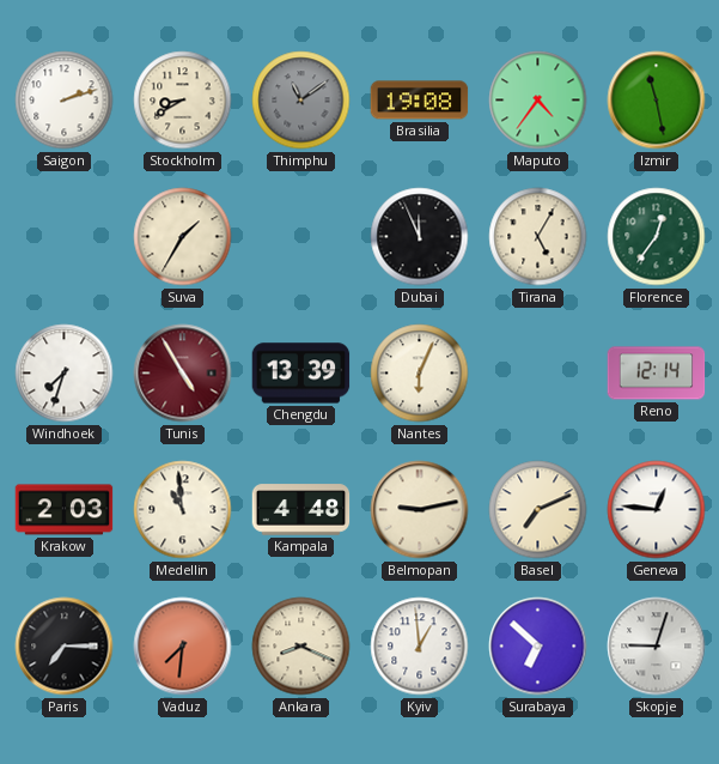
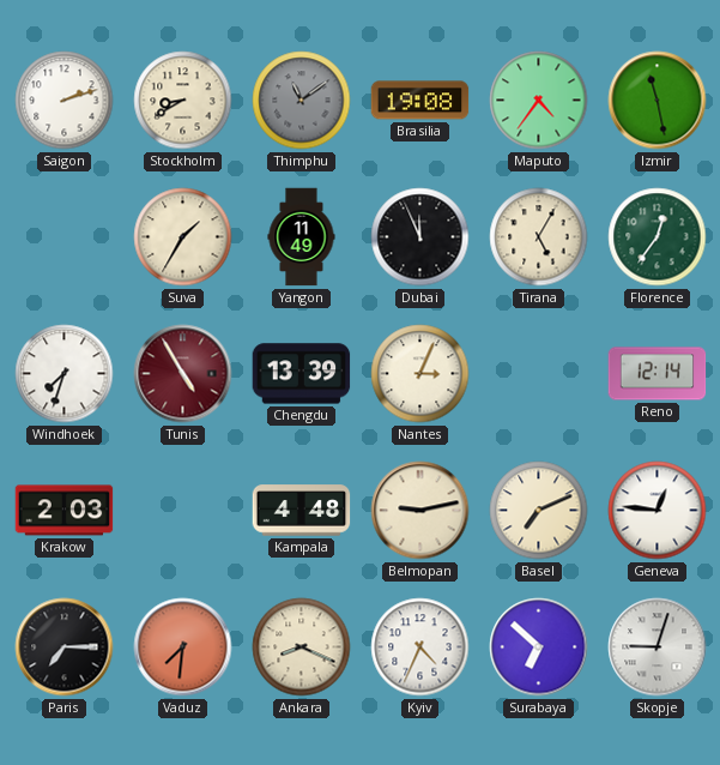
Yangon: none -> 11:49 (302, 237)
Nantes: 6:04 -> 3:04 (420, 374)
Medellin: 10:59 -> none (183, 510)
Kyiv: 12:59 -> 4:34 (420, 647)
